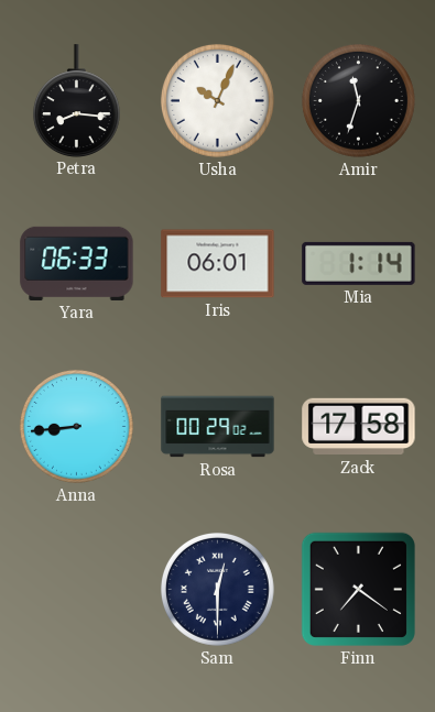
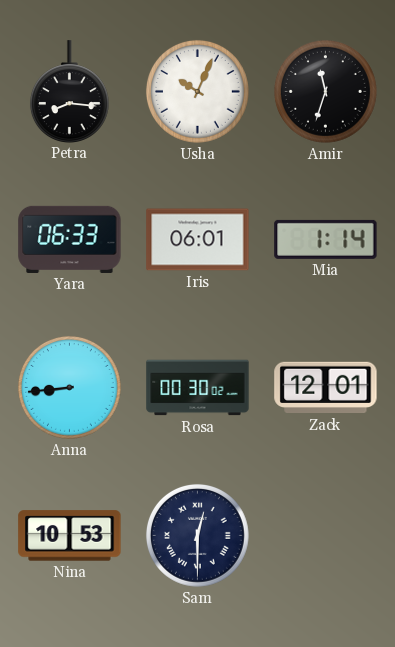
Rosa: 00:29 -> 00:30 (198, 388)
Zack: 17:58 -> 12:01 (326, 388)
Nina: none -> 10:53 (70, 536)
Finn: 7:21 -> none (358, 589)
